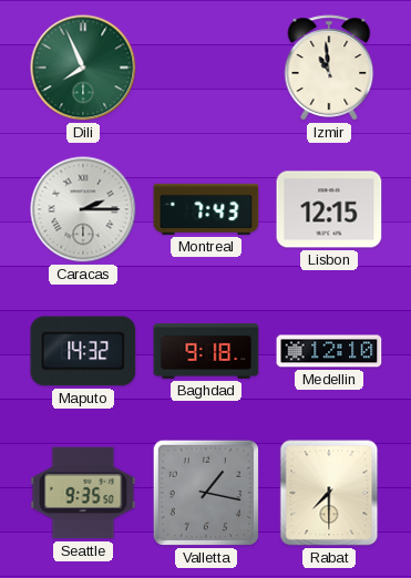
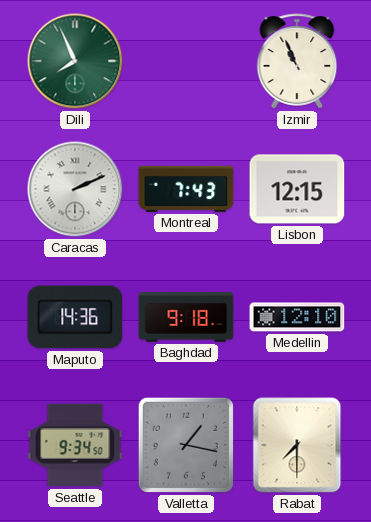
Izmir: 10:59 -> 10:56 (297, 61)
Caracas: 2:15 -> 2:11 (75, 189)
Maputo: 14:32 -> 14:36 (75, 317)
Seattle: 9:35 -> 9:34 (75, 445)
